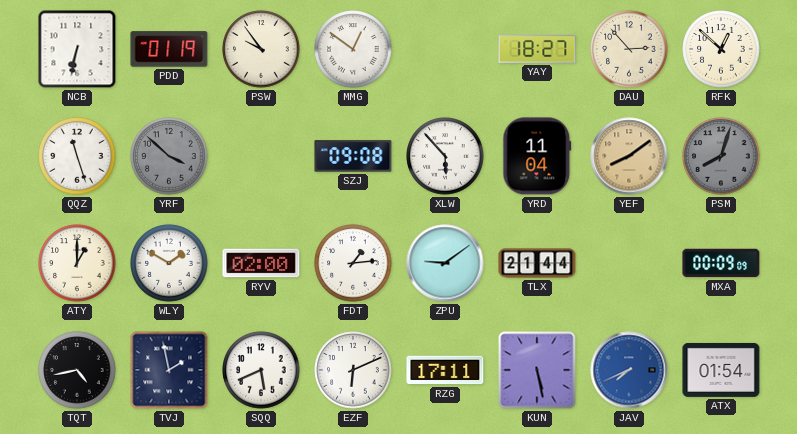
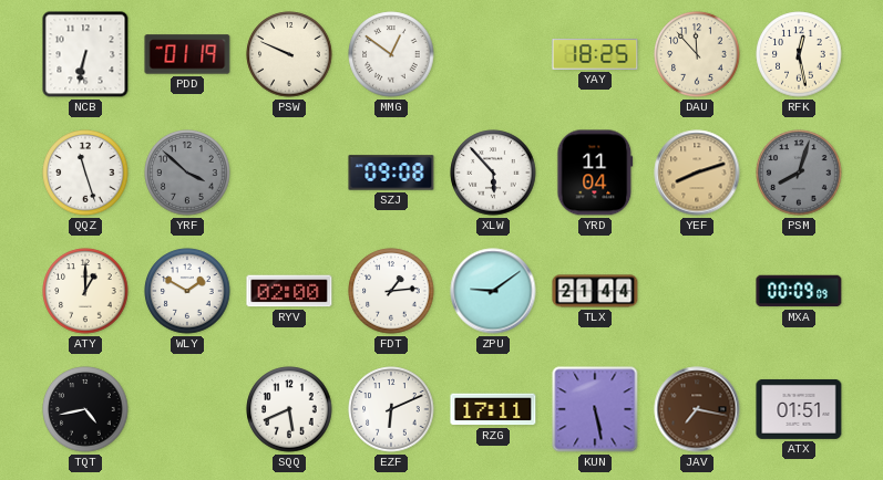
PSW: 9:54 -> 9:49 (289, 54)
YAY: 18:27 -> 18:25 (595, 55)
DAU: 2:53 -> 11:53 (697, 54)
RFK: 12:52 -> 12:28 (799, 54)
YEF: 8:09 -> 8:12 (697, 173)
TVJ: 1:58 -> none (169, 370)
JAV: 7:41 -> 7:17 (697, 409)
JAV dial: blue -> brown (697, 409)
ATX: 01:54 -> 01:51 (799, 409)
